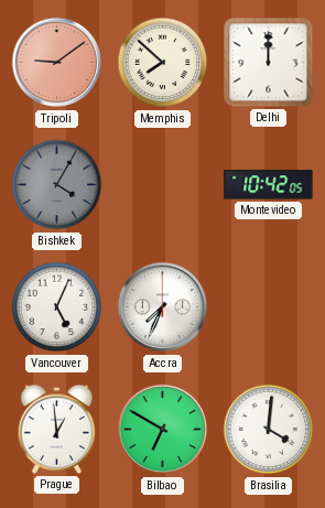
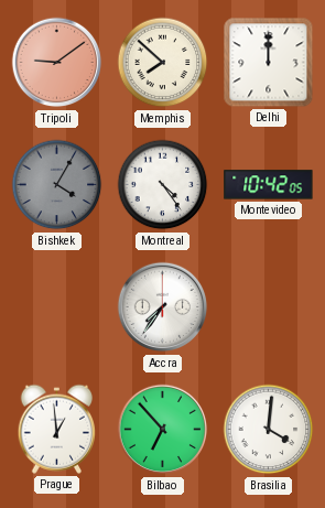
Montreal: none -> 4:24 (163, 185)
Vancouver: 5:04 -> none (57, 307)
Accra: 7:34 -> 7:36 (163, 307)
Bilbao: 6:50 -> 6:53 (163, 430)
